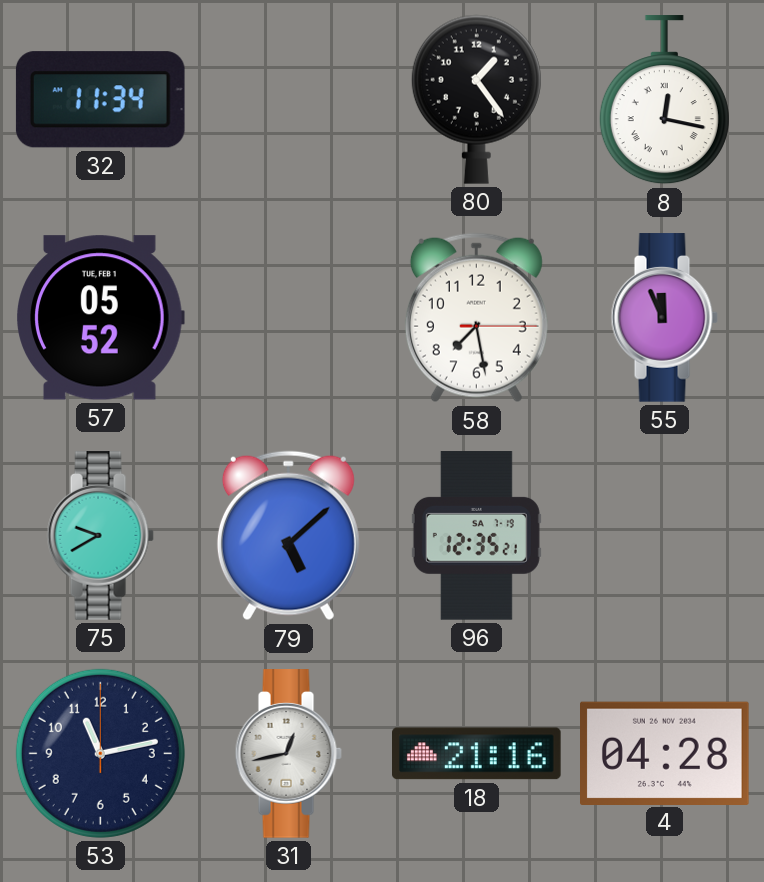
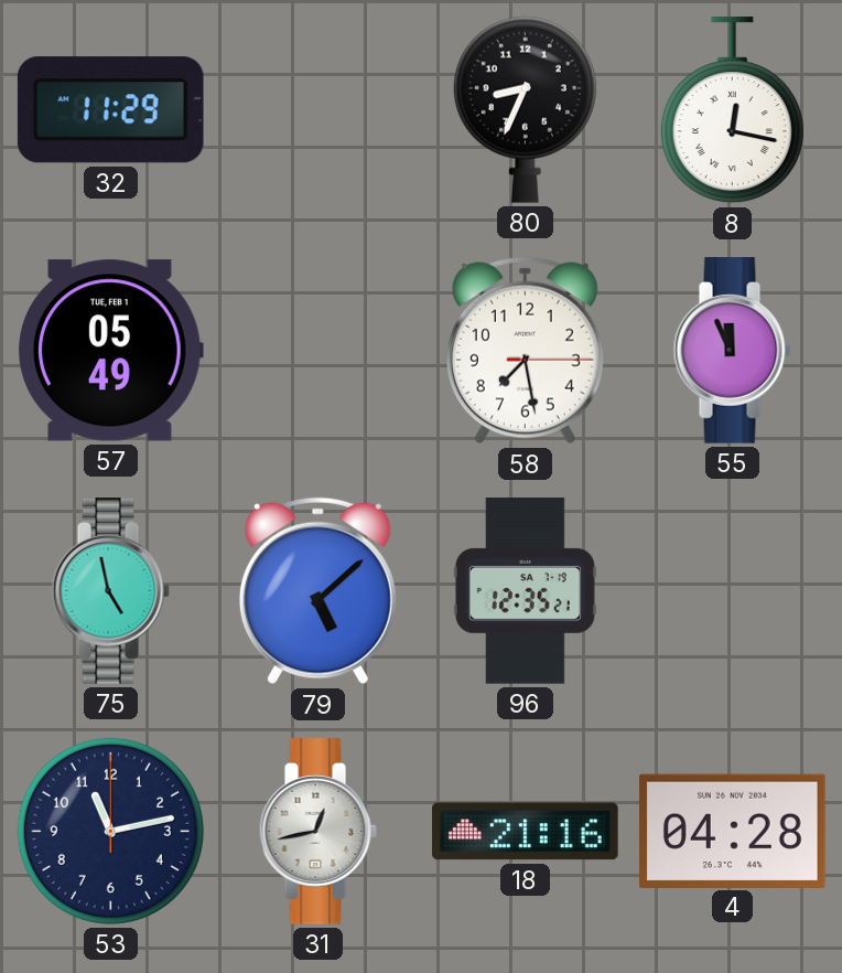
32: 11:34 -> 11:29 (110, 110)
80: 1:24 -> 8:34 (525, 109)
57: 05:52 -> 05:49 (110, 351)
75: 9:40 -> 4:58 (110, 591)
